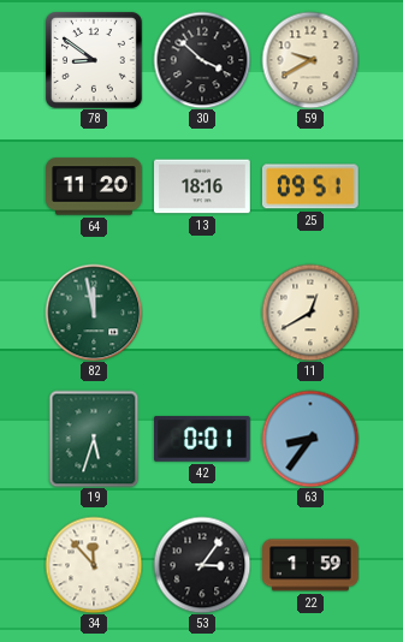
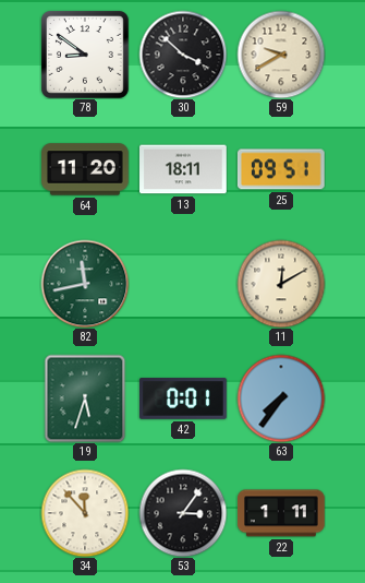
13: 18:16 -> 18:11 (184, 169)
82: 11:58 -> 11:43 (85, 284)
11: 12:40 -> 12:10 (281, 284)
63: 8:36 -> 7:36 (281, 398)
22: 1:59 -> 1:11 (282, 513)
